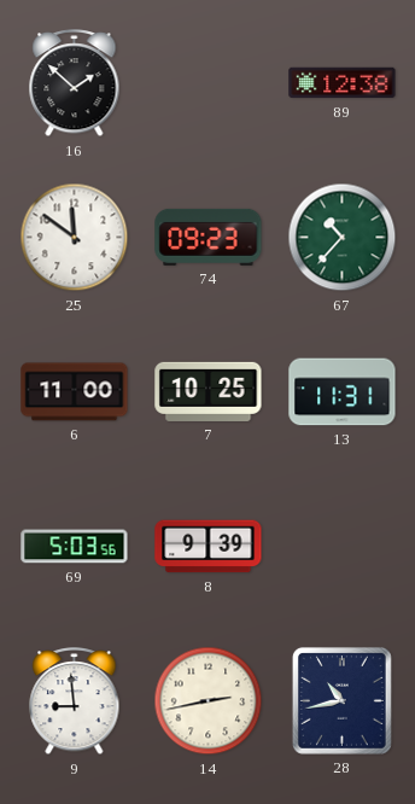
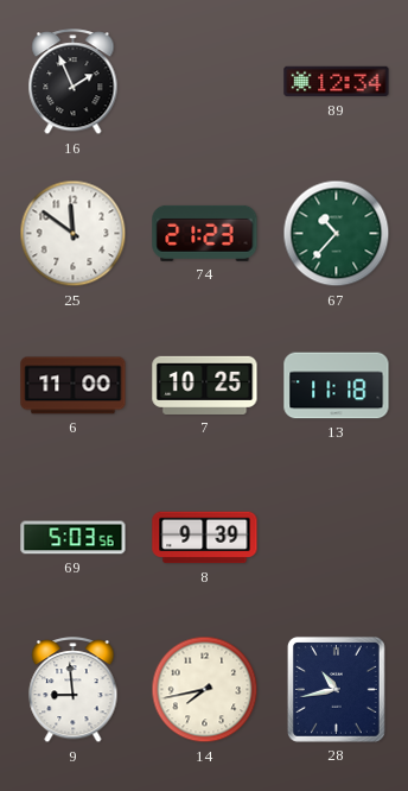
16: 1:52 -> 1:56 (74, 82)
89: 12:38 -> 12:34 (337, 82)
74: 09:23 -> 21:23 (205, 233)
13: 11:31 -> 11:18 (337, 386)
14: 2:43 -> 7:43 (205, 690)
